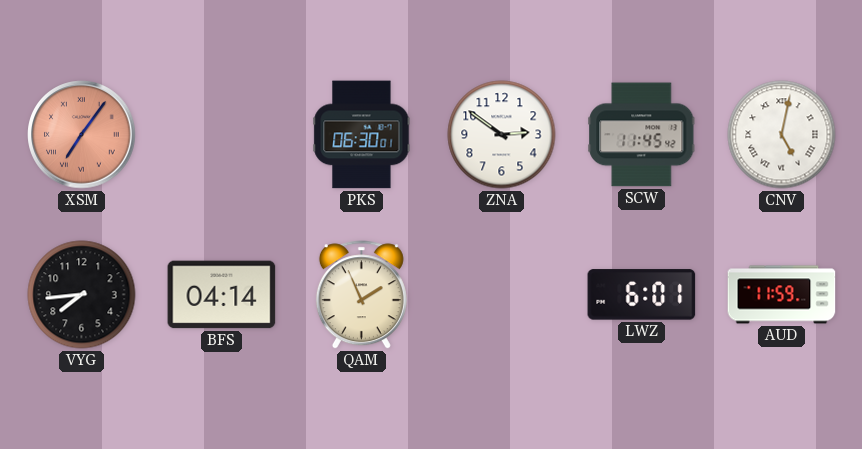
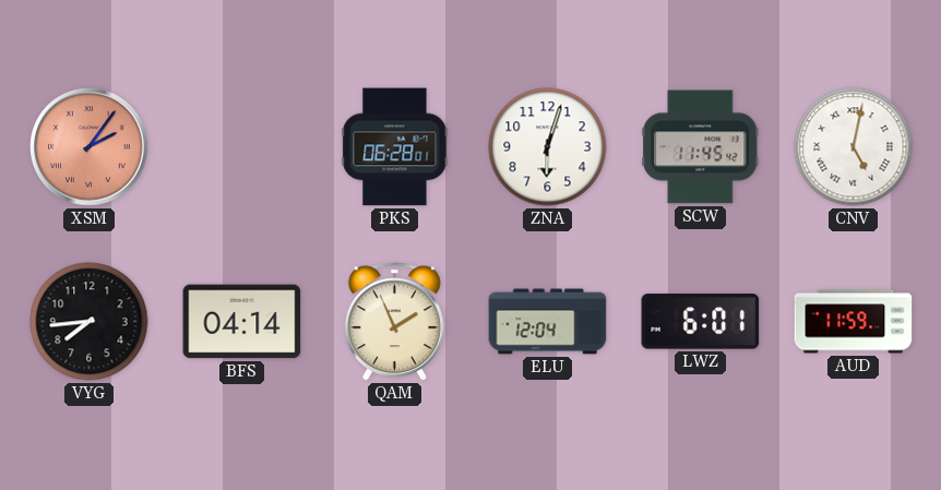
XSM: 7:06 -> 2:06 (90, 147)
PKS: 06:30 -> 06:28 (395, 147)
ZNA: 2:51 -> 6:03 (548, 147)
ELU: none -> 12:04 (548, 322)
